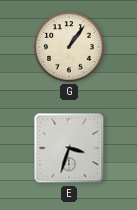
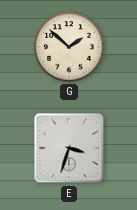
G: 1:06 -> 1:52 (69, 47)
